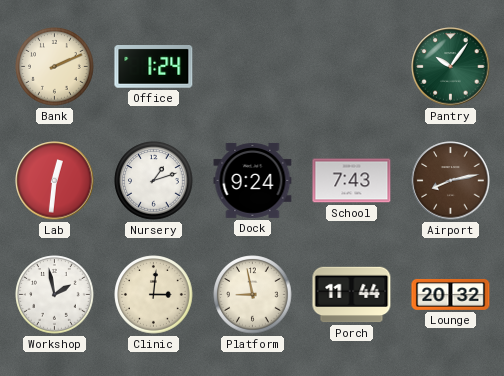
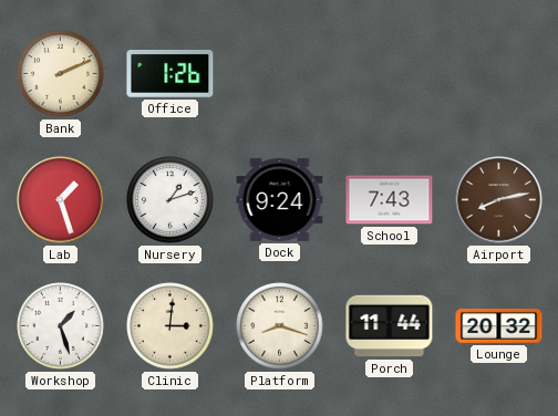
Office: 1:24 -> 1:26 (170, 74)
Pantry: 10:06 -> none (451, 67)
Lab: 12:31 -> 1:27 (61, 200)
Workshop: 1:58 -> 1:27 (61, 326)
Platform: 8:58 -> 8:18 (280, 326)
